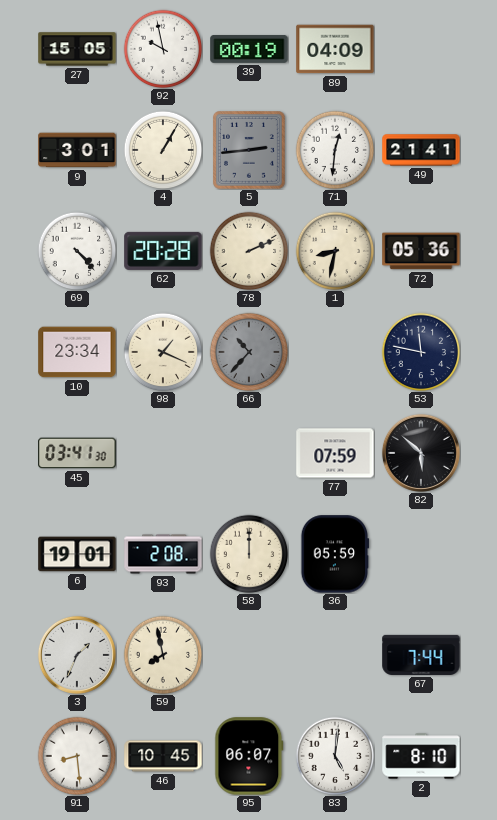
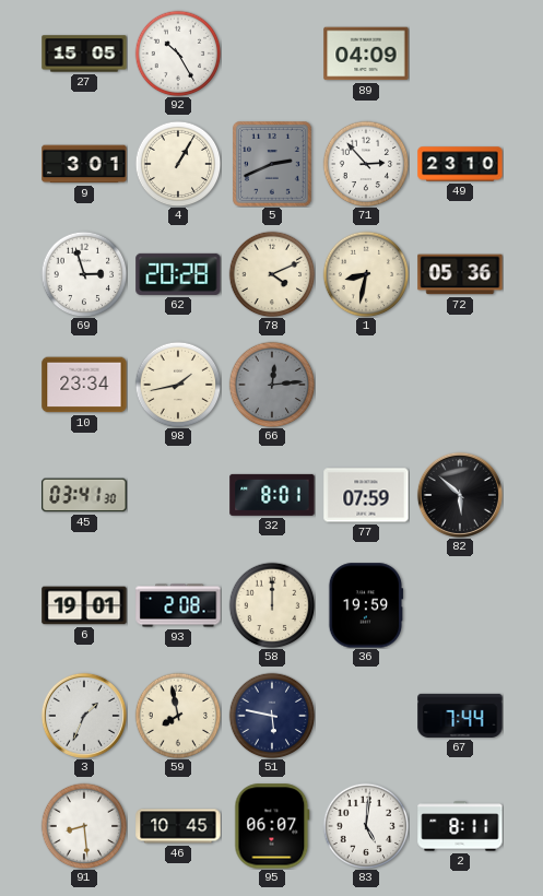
92: 9:58 -> 10:25 (178, 54)
39: 00:19 -> none (249, 50)
5: 2:44 -> 2:41 (272, 165)
71: 12:31 -> 2:53 (366, 164)
49: 21:41 -> 23:10 (460, 164)
69: 4:23 -> 2:57 (84, 274)
78: 2:11 -> 4:11 (272, 274)
98: 1:19 -> 1:43 (178, 385)
66: 10:37 -> 12:14 (272, 385)
53: 11:47 -> none (421, 352)
32: none -> 8:01 (272, 495)
36: 05:59 -> 19:59 (366, 605)
51: none -> 5:47 (272, 716)
2: 8:10 -> 8:11 (460, 826)
